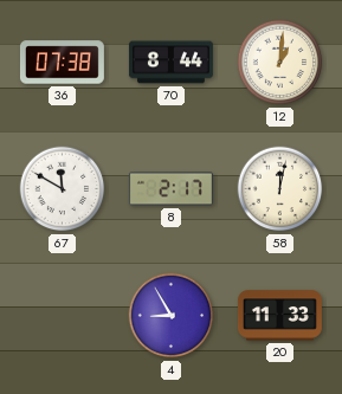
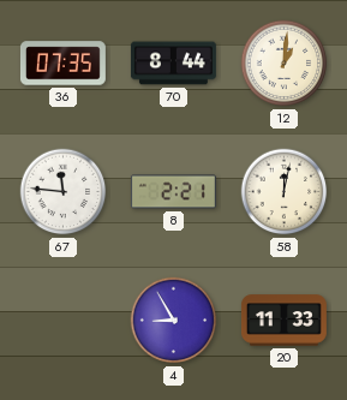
36: 07:38 -> 07:35 (62, 64)
67: 11:50 -> 11:46 (64, 192)
8: 2:17 -> 2:21 (173, 192)
